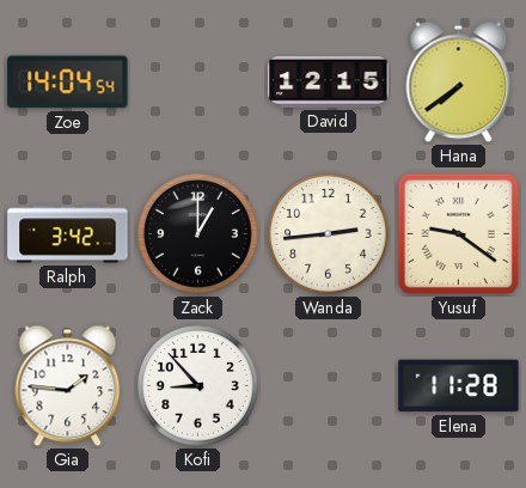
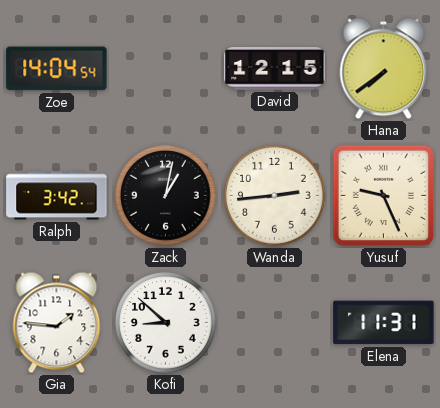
Zack: 1:00 -> 1:02 (166, 196)
Yusuf: 9:21 -> 9:26 (383, 195)
Kofi: 8:53 -> 8:52 (166, 323)
Elena: 11:28 -> 11:31 (384, 323)
